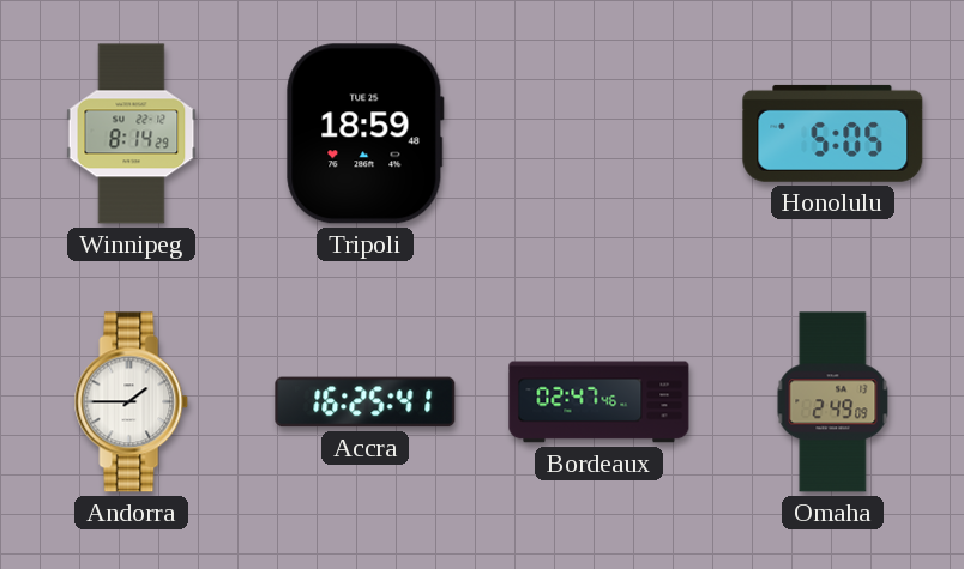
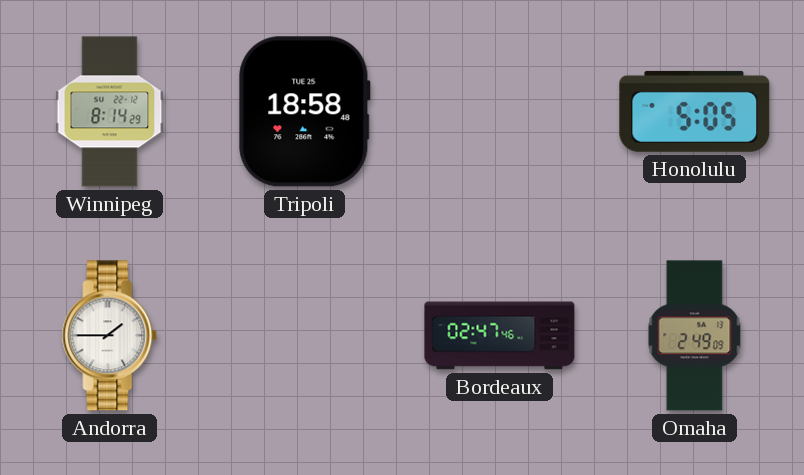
Tripoli: 18:59 -> 18:58 (305, 112)
Accra: 16:25 -> none (366, 402)
